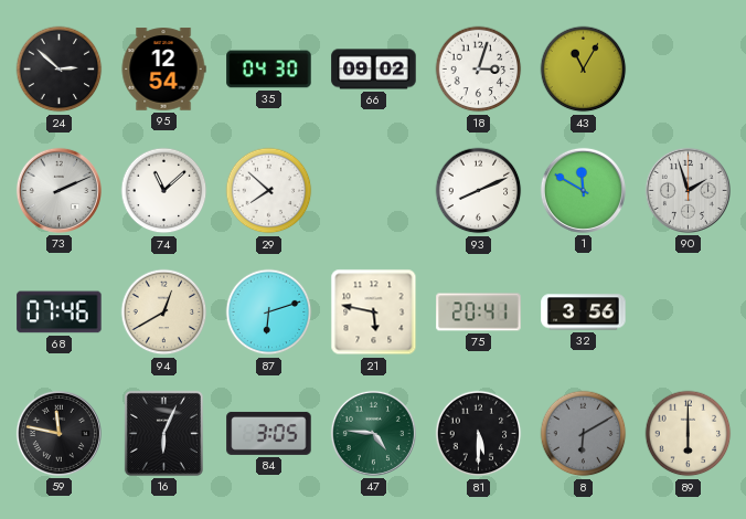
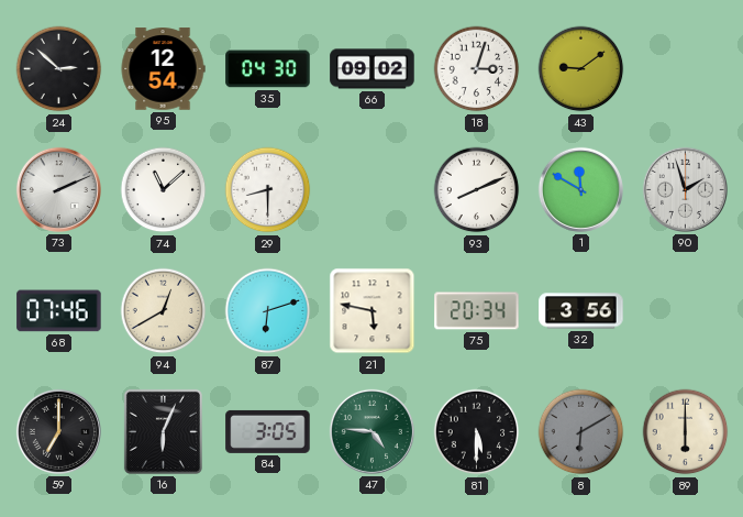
43: 11:05 -> 9:09 (581, 69)
29: 7:52 -> 8:30 (268, 190)
75: 20:41 -> 20:34 (477, 311)
59: 11:47 -> 7:00 (58, 431)
